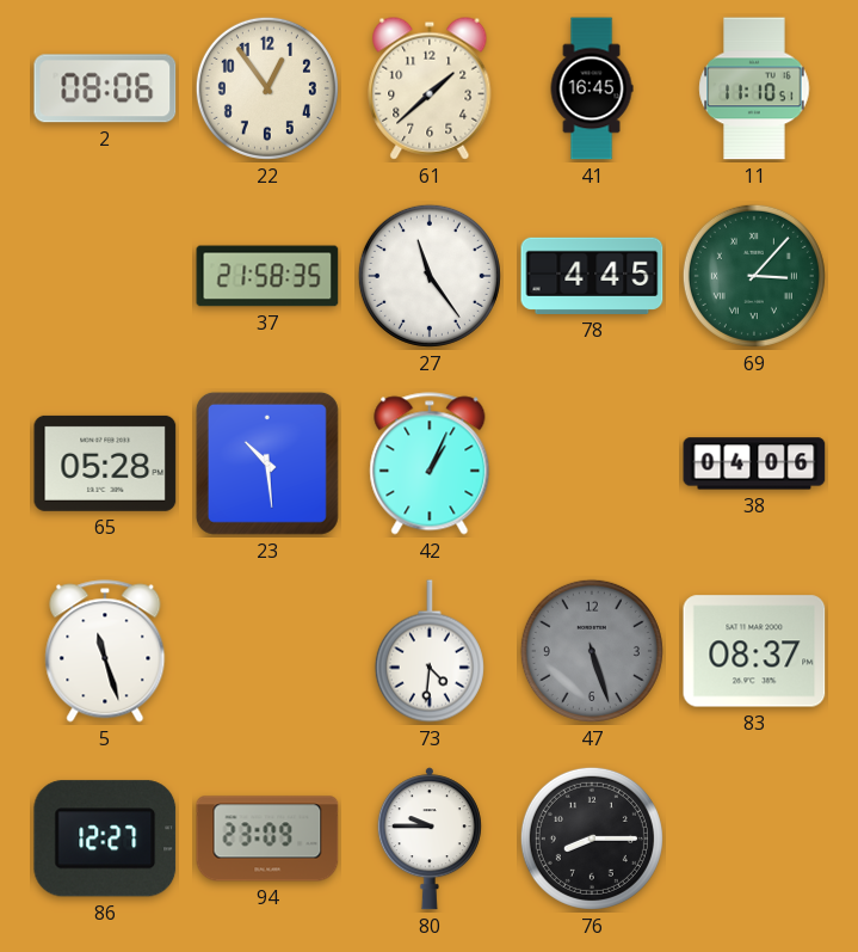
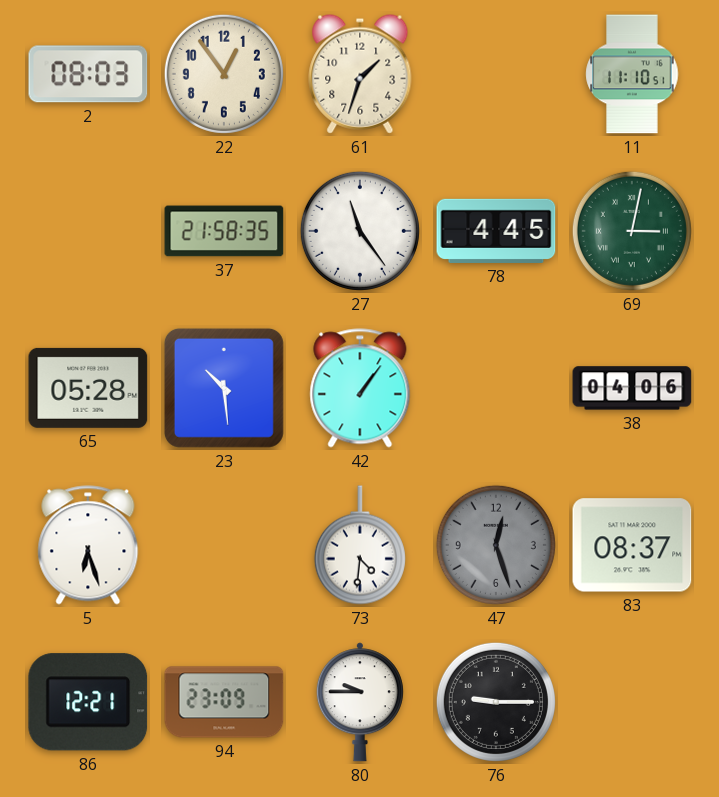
2: 08:06 -> 08:03 (88, 74)
61: 1:38 -> 1:33 (360, 74)
41: 16:45 -> none (592, 88)
69: 3:07 -> 3:02 (632, 231)
42: 1:04 -> 1:06 (360, 388)
5: 11:27 -> 6:27 (88, 545)
47: 5:27 -> 12:27 (496, 545)
86: 12:27 -> 12:21 (88, 702)
76: 8:15 -> 9:15 (496, 702)
